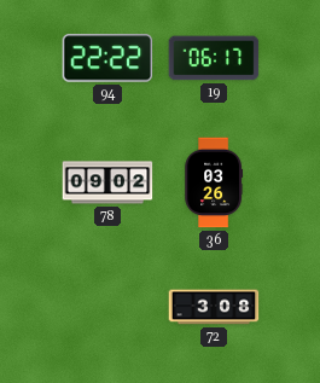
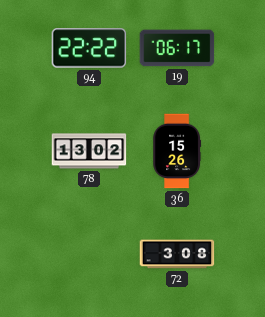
78: 09:02 -> 13:02 (89, 151)
36: 03:26 -> 15:26 (177, 151)
